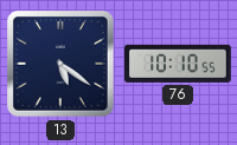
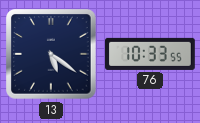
76: 10:10 -> 10:33 (151, 54)
